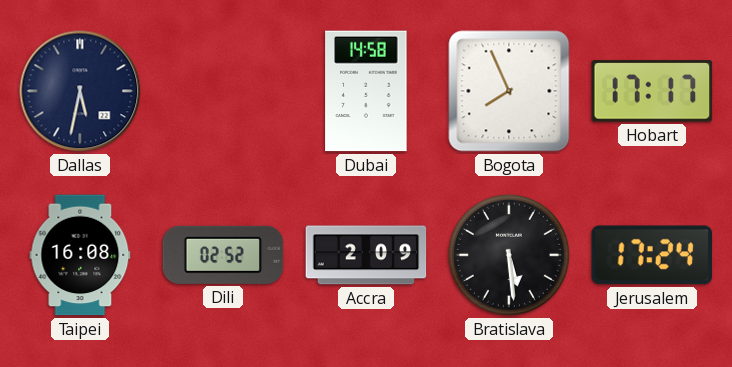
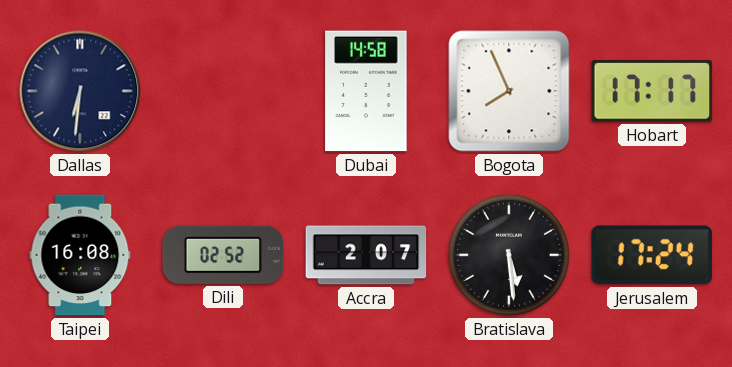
Dallas: 5:32 -> 6:31 (80, 91)
Accra: 2:09 -> 2:07 (366, 255)
